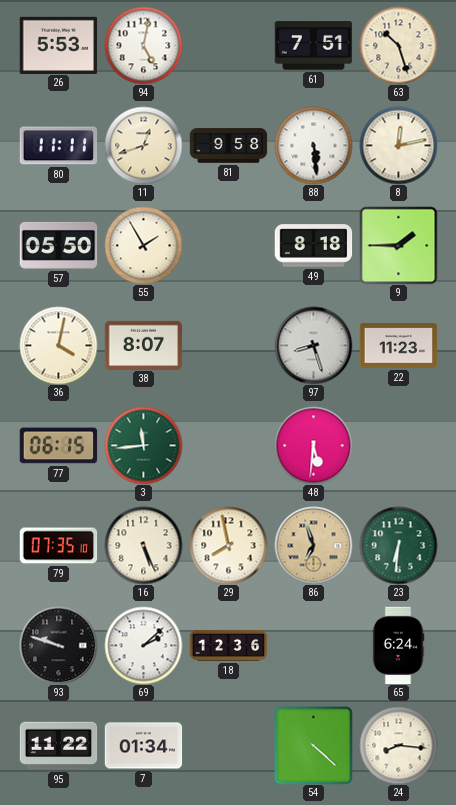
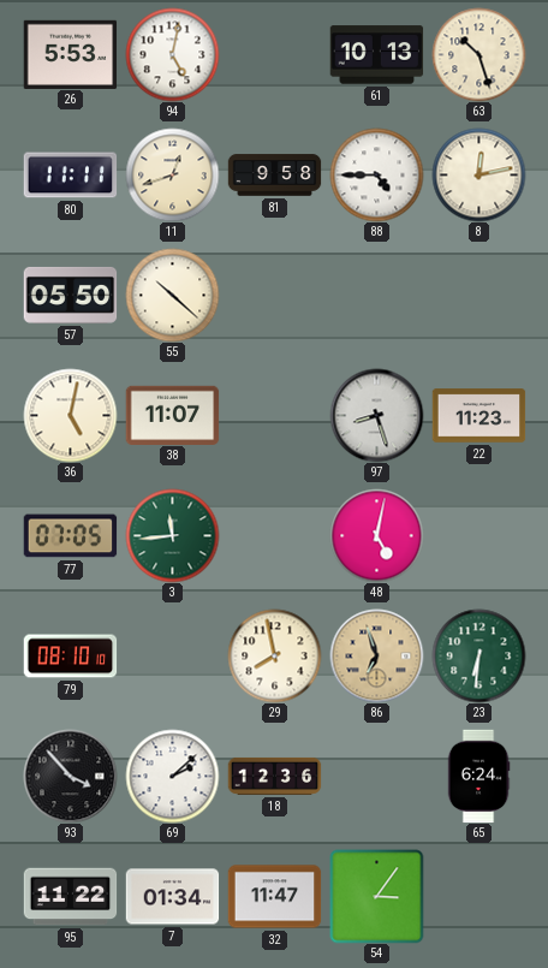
61: 7:51 -> 10:13 (376, 55)
88: 5:29 -> 4:45 (376, 174)
55: 1:55 -> 10:22 (172, 295)
49: 8:18 -> none (313, 246)
9: 1:45 -> none (398, 245)
36: 4:02 -> 5:02 (70, 415)
38: 8:07 -> 11:07 (172, 415)
77: 06:15 -> 07:05 (70, 536)
48: 5:31 -> 5:02 (376, 535)
79: 07:35 -> 08:10 (70, 657)
16: 5:26 -> none (143, 545)
93: 9:48 -> 3:53 (70, 776)
32: none -> 11:47 (274, 897)
54: 4:22 -> 3:06 (376, 896)
24: 8:16 -> none (398, 745)
